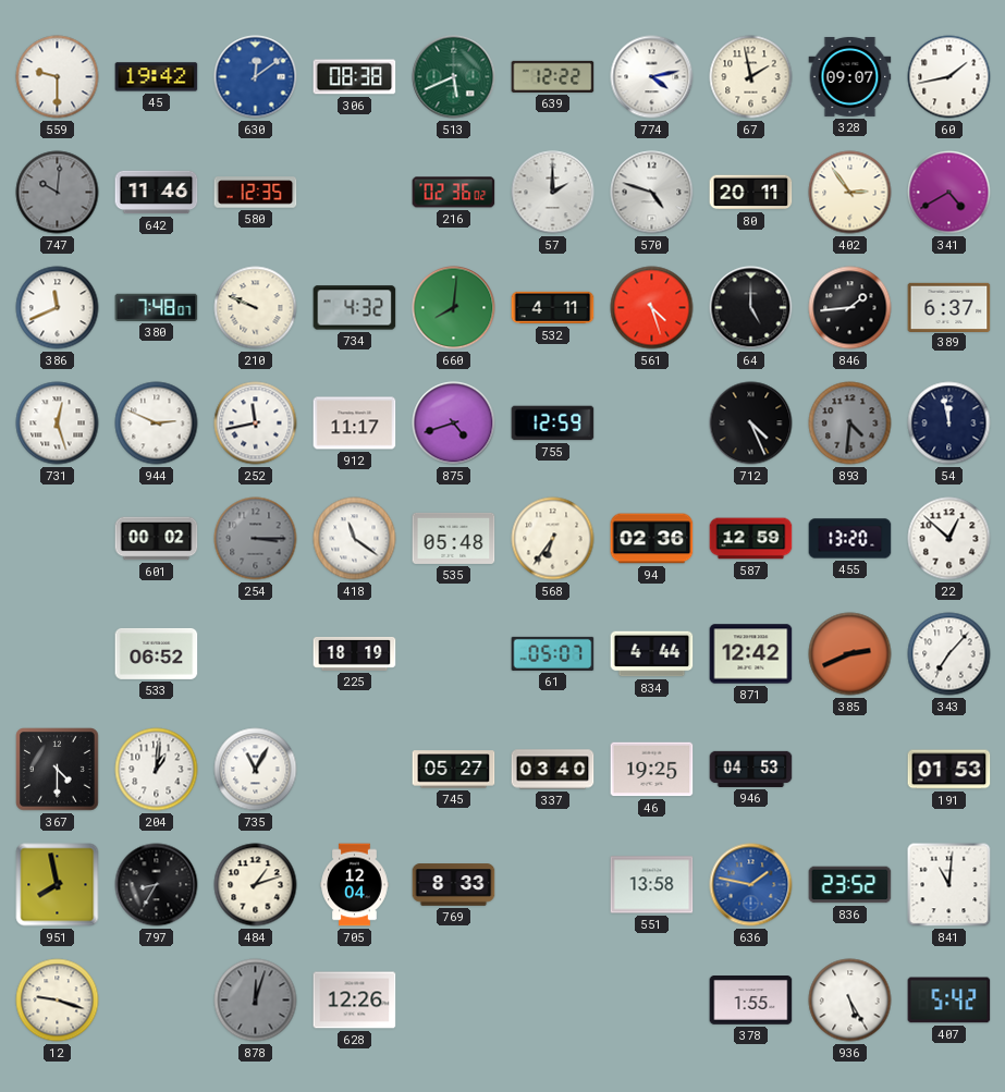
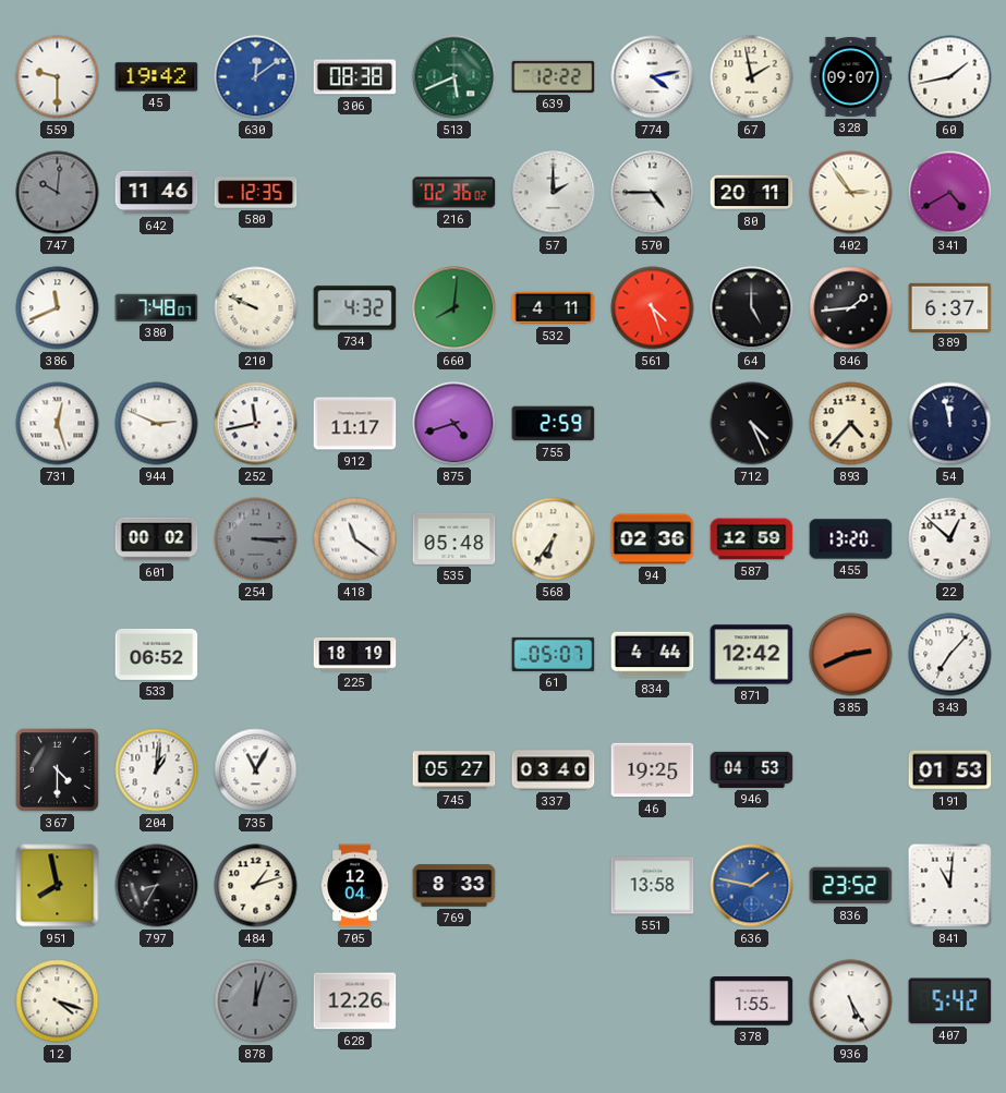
570: 4:48 -> 4:45 (653, 193)
755: 12:59 -> 2:59 (554, 424)
893: 4:31 -> 4:37 (851, 424)
893 dial: grey -> cream (851, 424)
12: 9:18 -> 4:18 (58, 1001)
